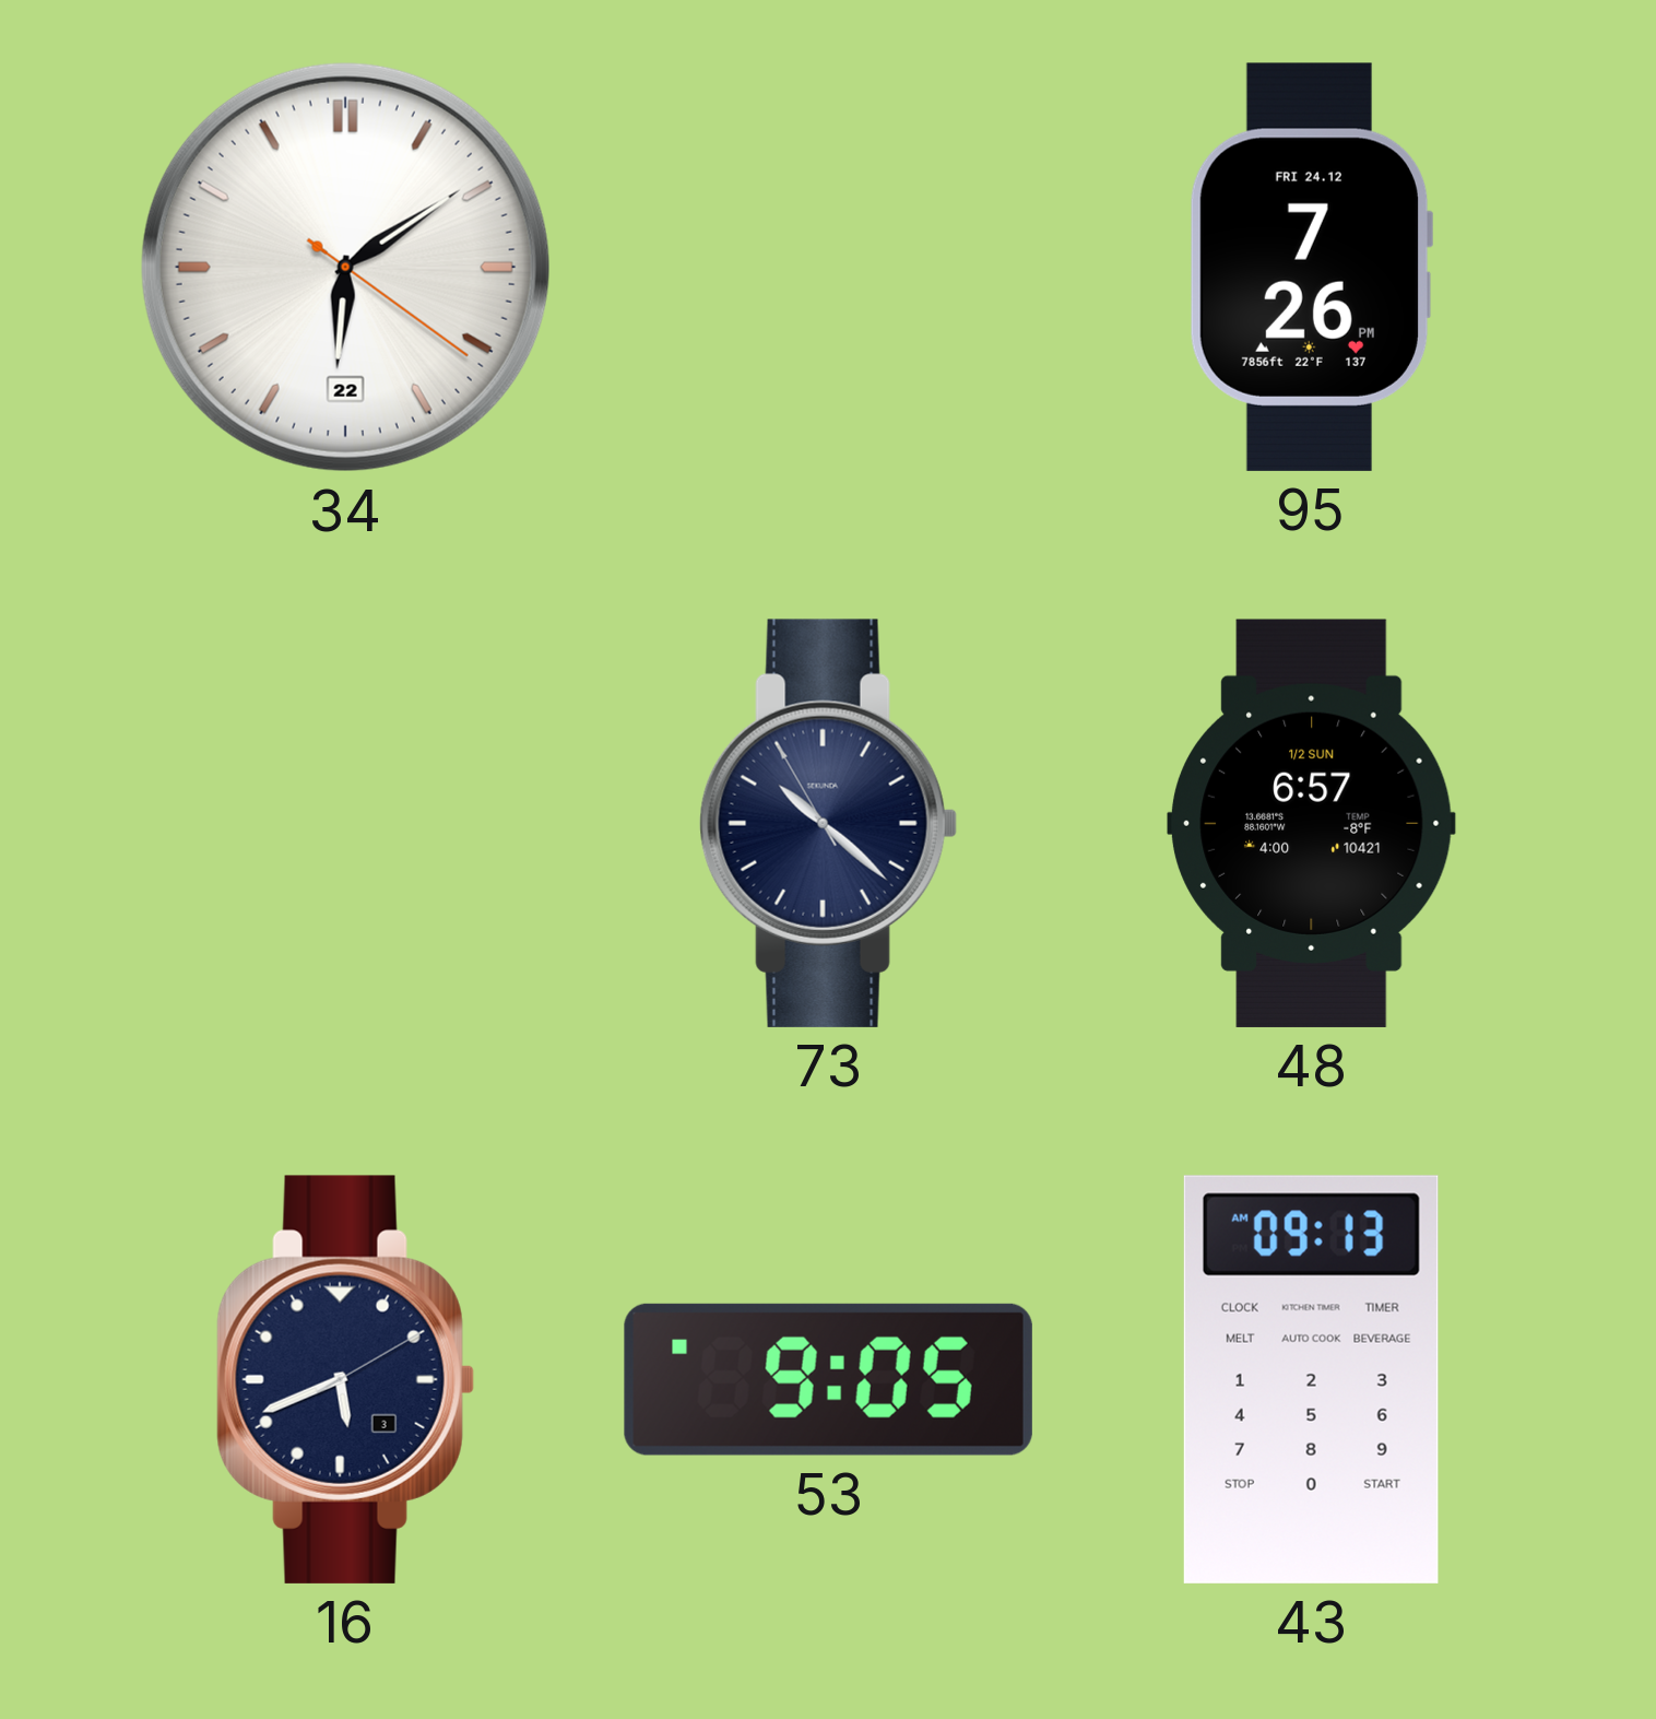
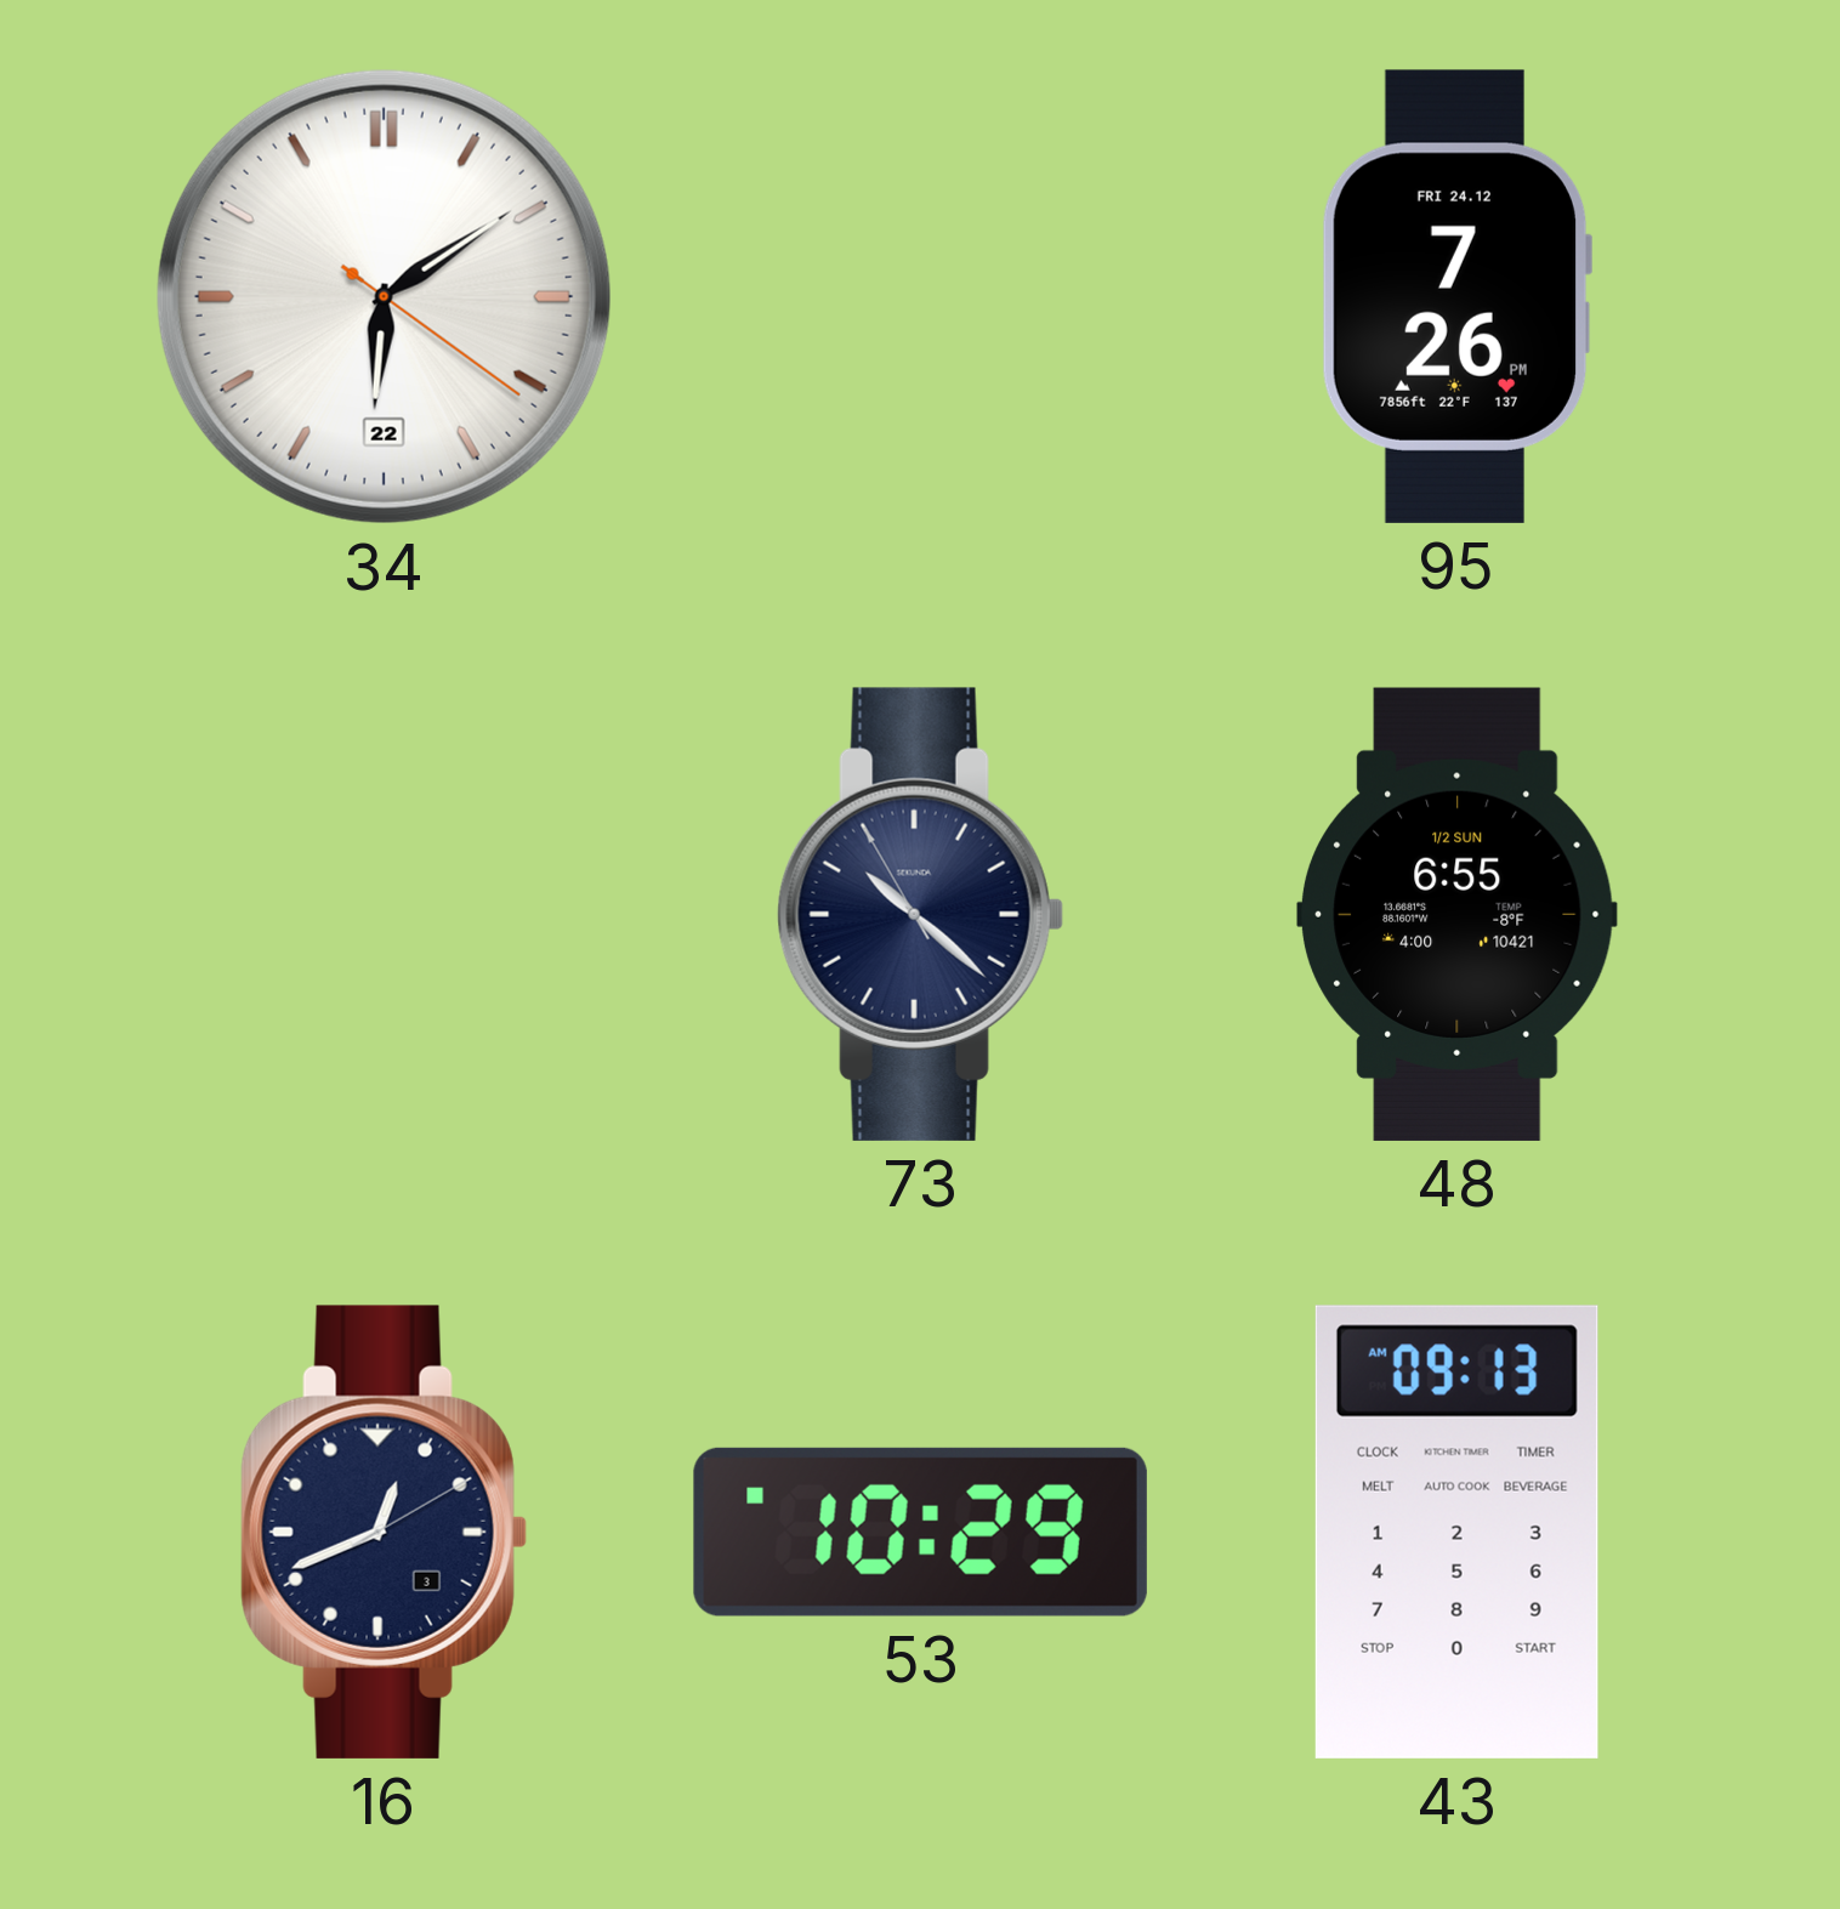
48: 6:57 -> 6:55 (1458, 914)
16: 5:41 -> 12:41 (384, 1532)
53: 9:05 -> 10:29 (920, 1532)
